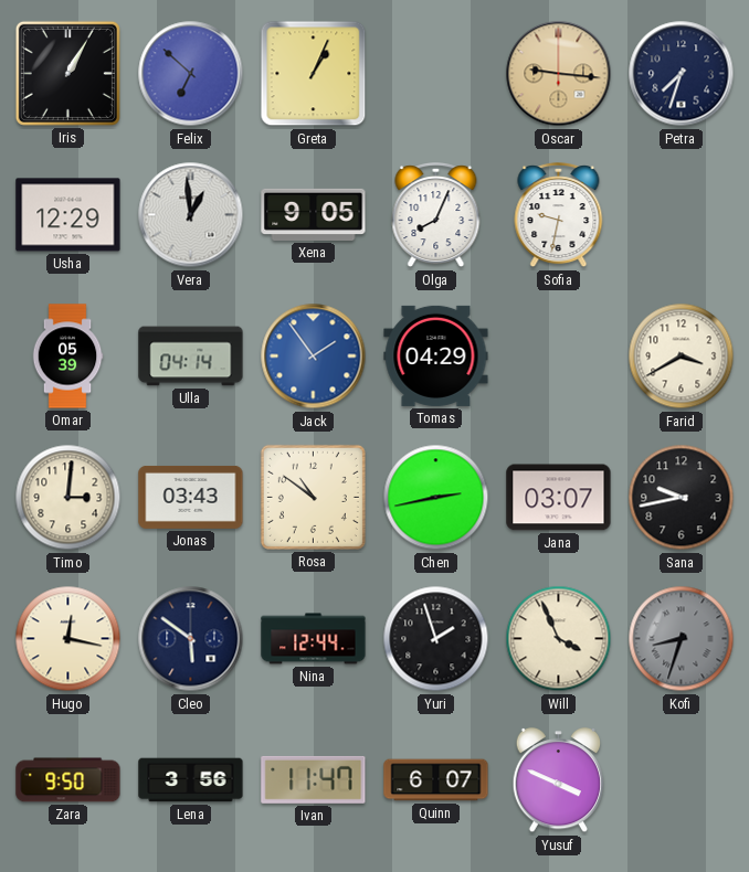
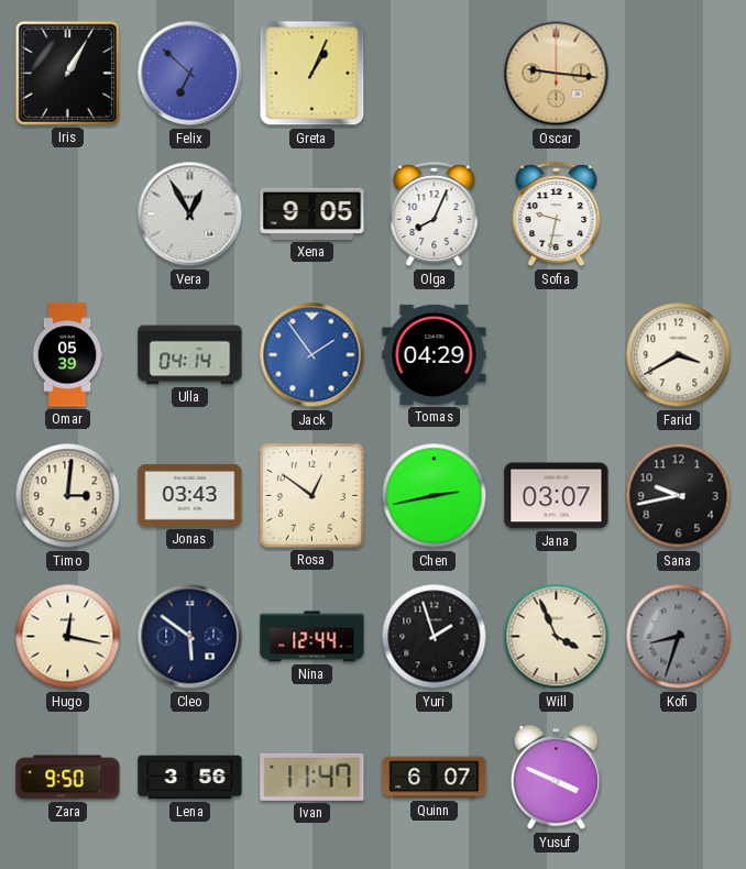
Petra: 7:33 -> none (682, 74)
Usha: 12:29 -> none (68, 215)
Vera: 12:59 -> 12:55 (190, 215)
Rosa: 10:51 -> 12:51 (311, 495)
